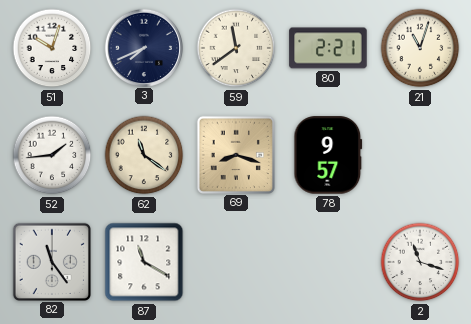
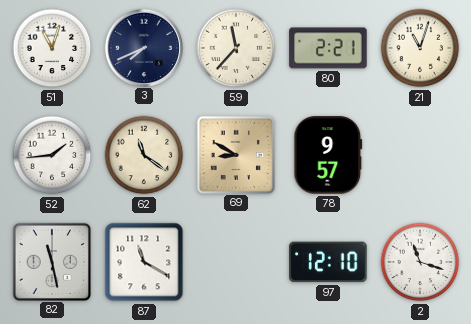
51: 10:03 -> 11:03 (52, 48)
59: 11:39 -> 11:37 (236, 48)
69: 8:18 -> 8:50 (235, 154)
82: 11:24 -> 11:28 (51, 261)
97: none -> 12:10 (328, 262)
